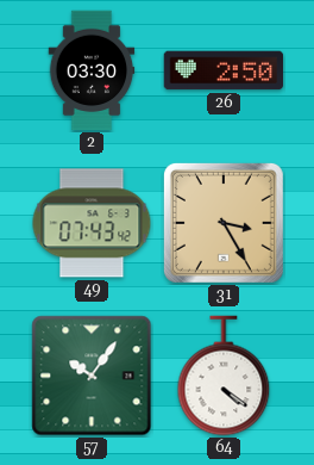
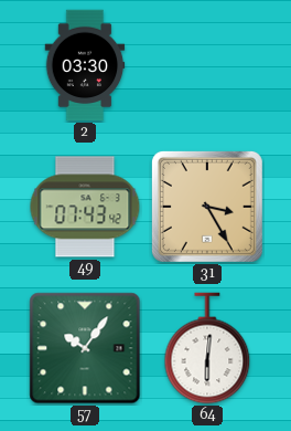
26: 2:50 -> none (224, 70)
64: 4:21 -> 6:01 (207, 348)
